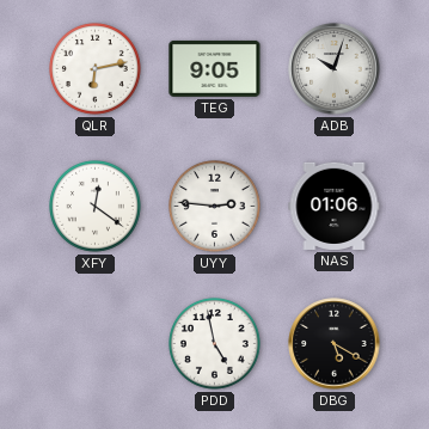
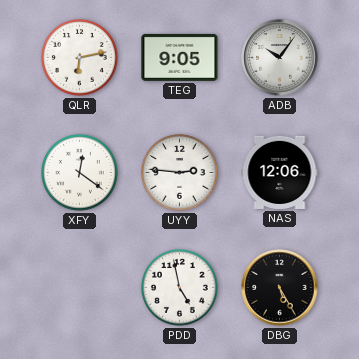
ADB: 10:03 -> 10:06 (280, 58)
NAS: 01:06 -> 12:06 (280, 172)
DBG: 5:20 -> 5:25 (280, 288)
